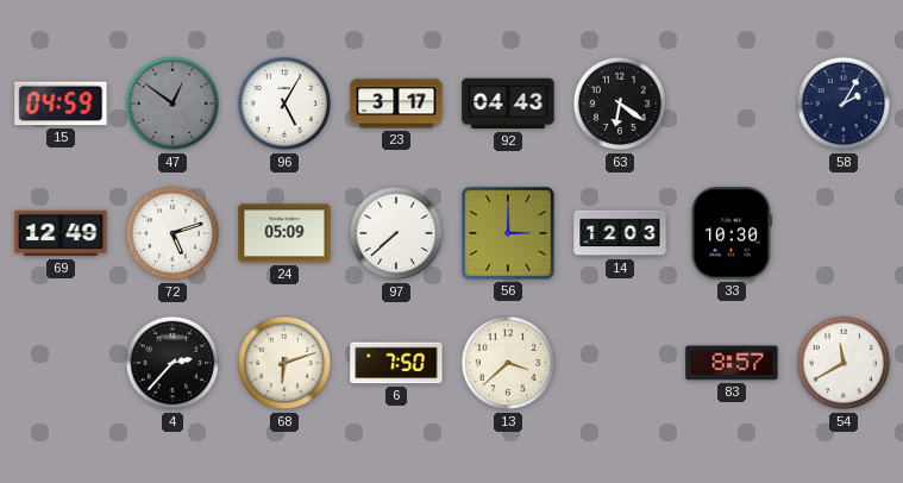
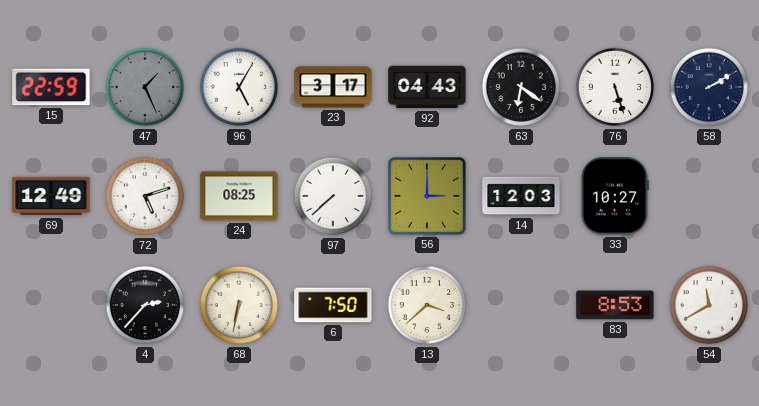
15: 04:59 -> 22:59 (51, 87)
47: 12:51 -> 1:26 (145, 87)
76: none -> 5:27 (615, 87)
58: 2:05 -> 2:10 (709, 87)
24: 05:09 -> 08:25 (239, 196)
33: 10:30 -> 10:27 (615, 196)
68: 6:12 -> 6:32 (239, 305)
83: 8:57 -> 8:53 (615, 305)
